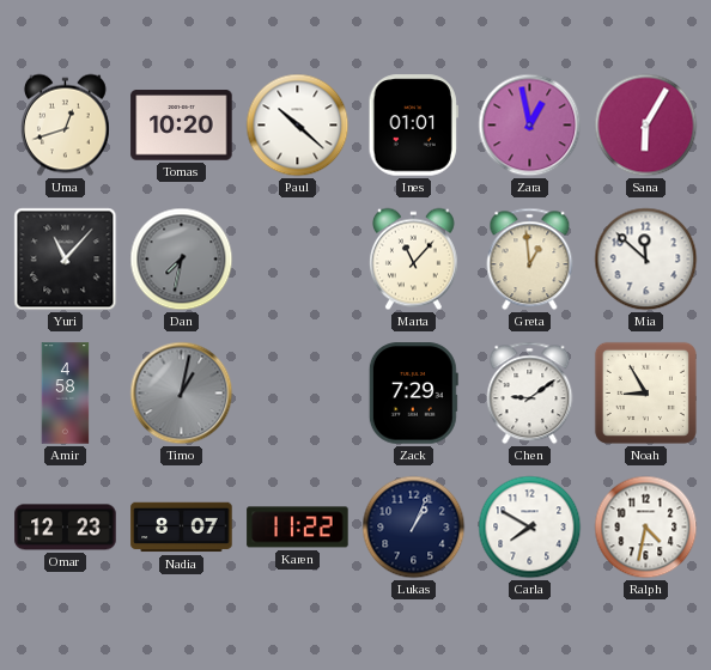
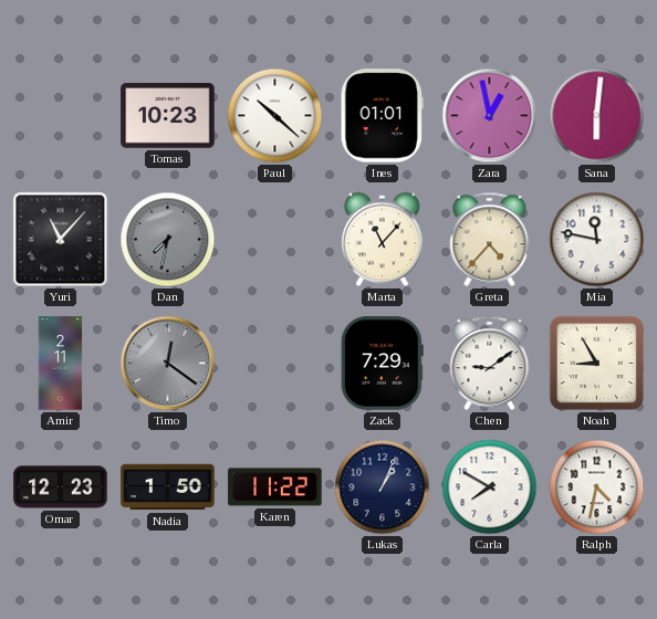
Uma: 12:42 -> none (65, 126)
Tomas: 10:20 -> 10:23 (168, 116)
Sana: 6:05 -> 6:01 (597, 116)
Greta: 12:59 -> 4:37 (490, 240)
Mia: 11:52 -> 11:47 (597, 240)
Amir: 4:58 -> 2:11 (61, 364)
Timo: 1:02 -> 12:21 (168, 364)
Nadia: 8:07 -> 1:50 (168, 487)
